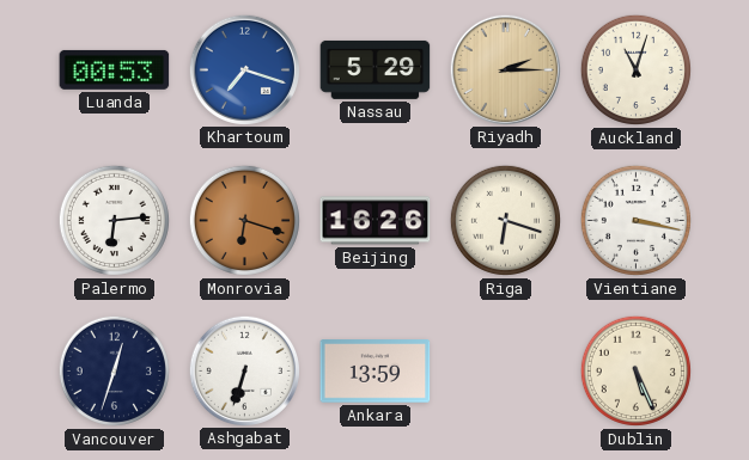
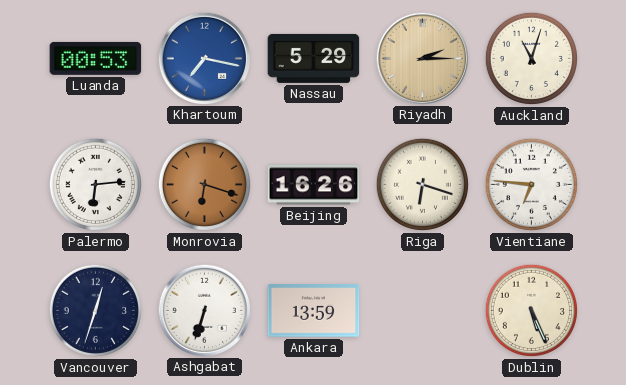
Khartoum: 7:18 -> 7:17 (204, 58)
Vientiane: 3:17 -> 6:46 (531, 184)
